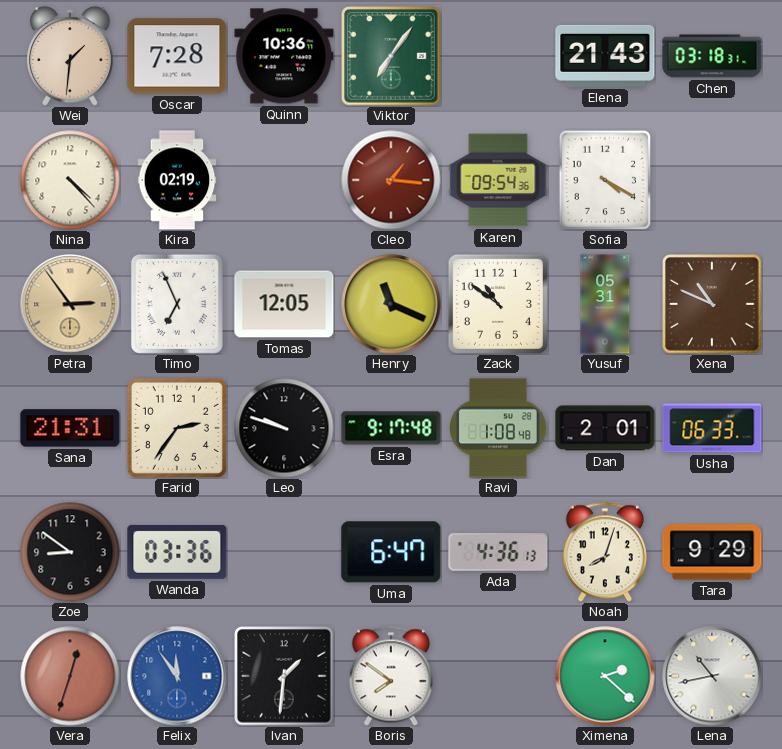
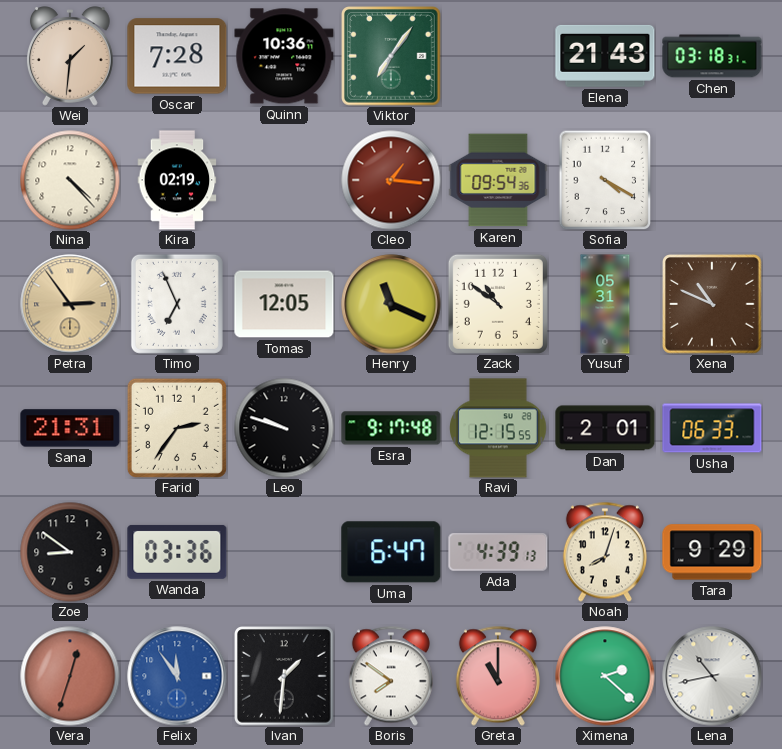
Ravi: 1:08 -> 12:15 (498, 428)
Ada: 4:36 -> 4:39 (498, 553)
Greta: none -> 11:00 (498, 676)
